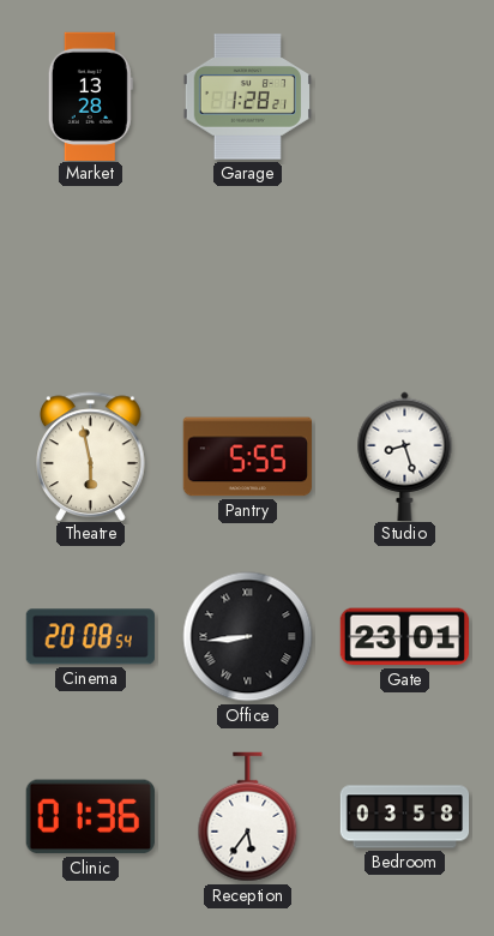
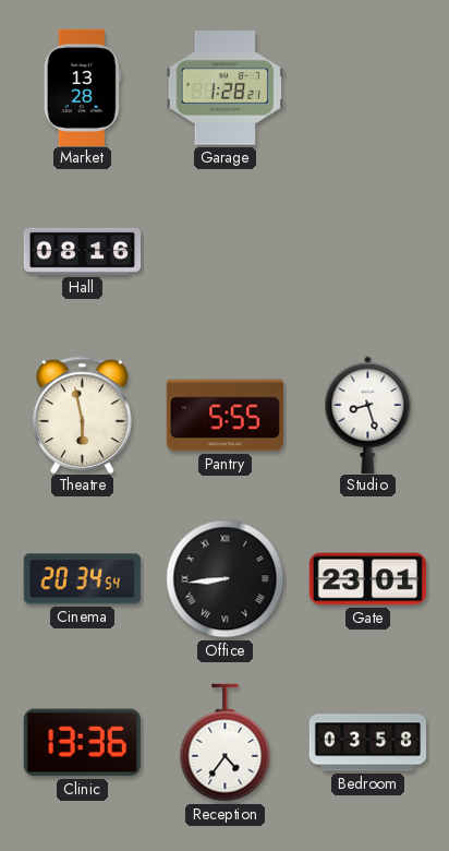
Hall: none -> 08:16 (83, 251)
Cinema: 20:08 -> 20:34 (82, 579)
Clinic: 01:36 -> 13:36 (82, 743)
Reception: 5:36 -> 4:36 (226, 743)
